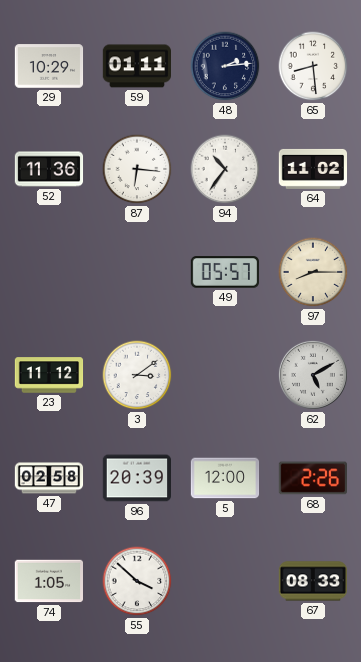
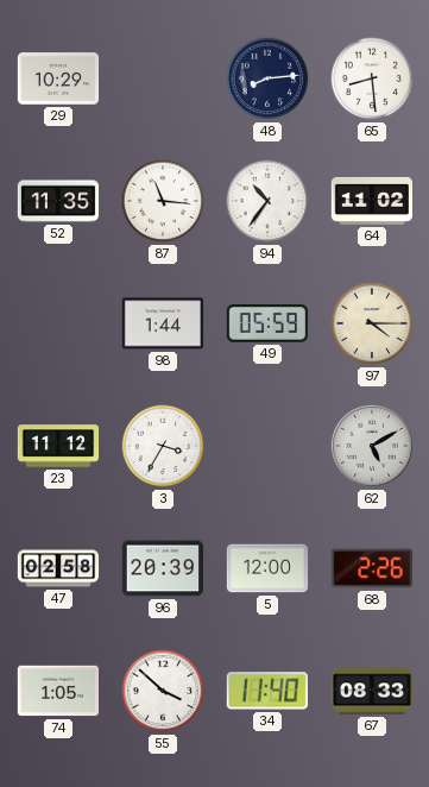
59: 01:11 -> none (136, 66)
48: 2:14 -> 8:14 (267, 78)
52: 11:36 -> 11:35 (58, 201)
87: 6:16 -> 11:16 (163, 201)
98: none -> 1:44 (162, 323)
49: 05:57 -> 05:59 (266, 323)
97: 8:15 -> 4:15 (372, 323)
3: 3:09 -> 3:35 (163, 446)
34: none -> 11:40 (267, 691)
